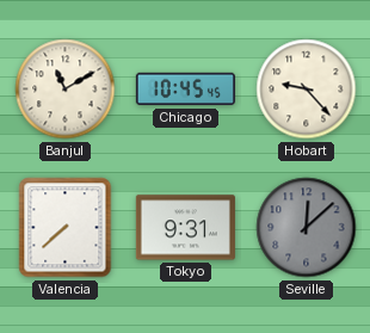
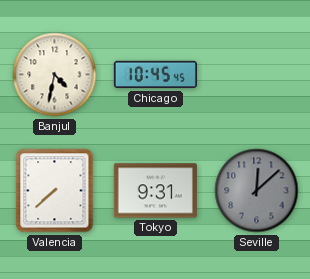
Banjul: 11:10 -> 4:32 (55, 75)
Hobart: 9:23 -> none (307, 90)
